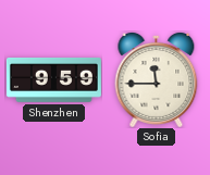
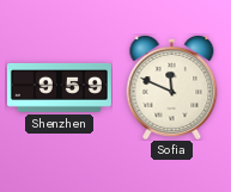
Sofia: 11:45 -> 11:49 (172, 88)
